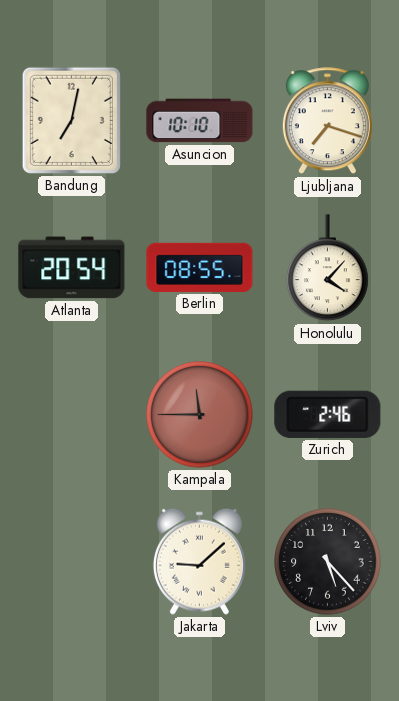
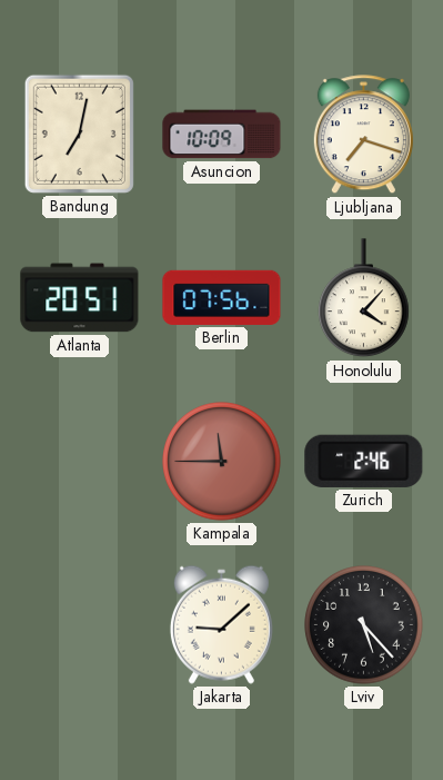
Asuncion: 10:10 -> 10:09 (222, 135)
Atlanta: 20:54 -> 20:51 (80, 298)
Berlin: 08:55 -> 07:56 (222, 297)
